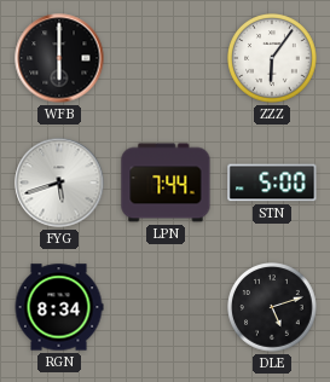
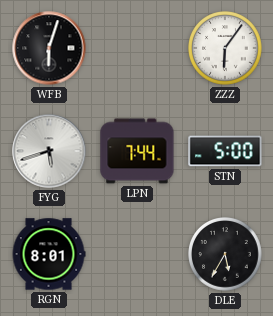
WFB: 6:00 -> 6:03 (49, 48)
RGN: 8:34 -> 8:01 (49, 254)
DLE: 5:12 -> 5:35 (226, 255)
